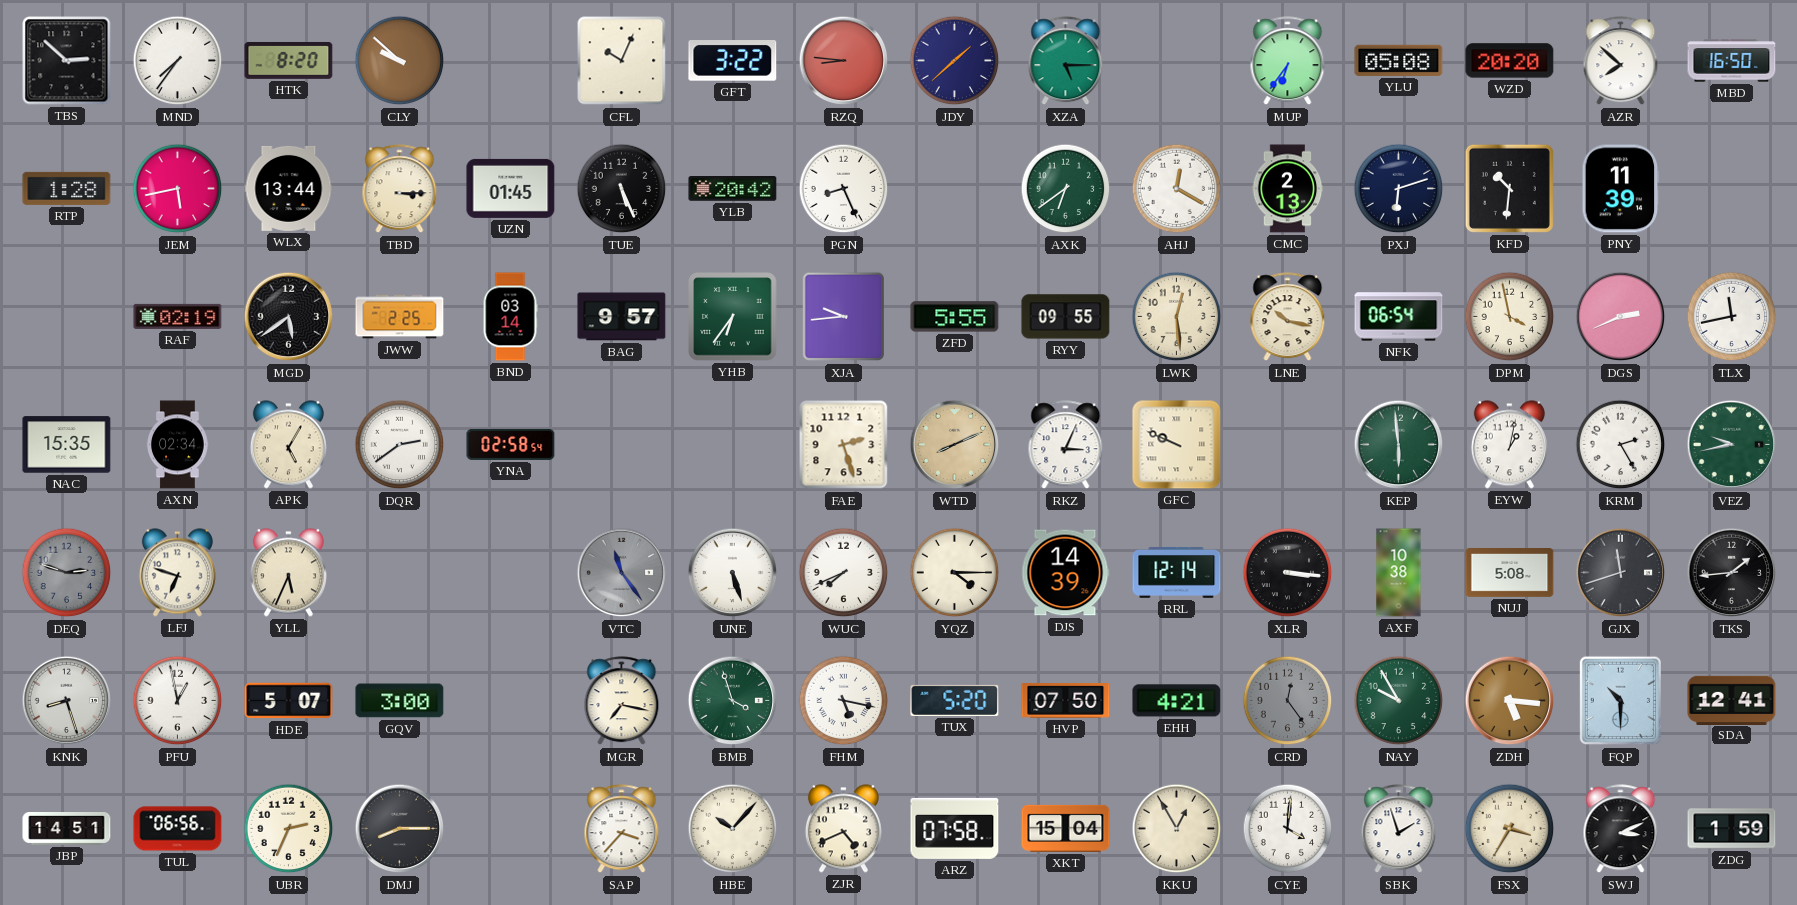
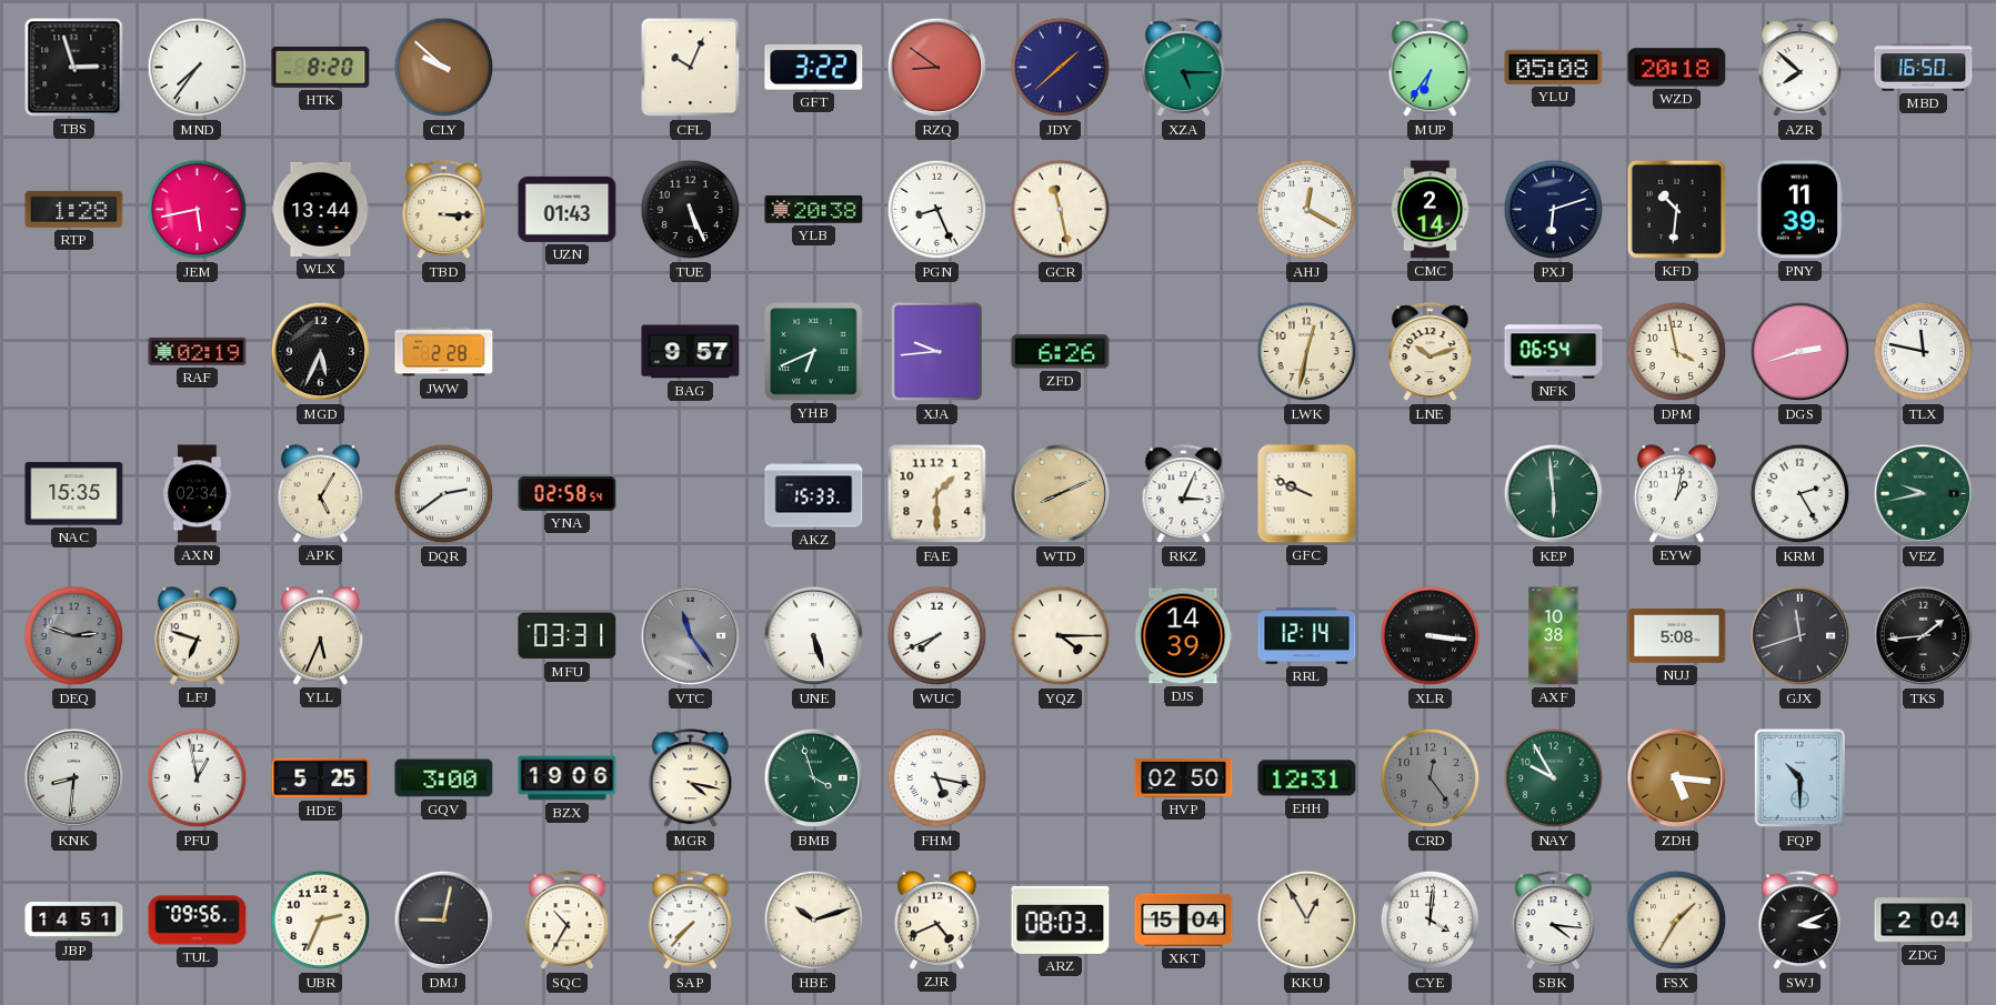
TBS: 2:52 -> 2:57 (74, 68)
RZQ: 8:46 -> 8:51 (937, 68)
WZD: 20:20 -> 20:18 (1677, 68)
UZN: 01:45 -> 01:43 (568, 209)
YLB: 20:42 -> 20:38 (814, 210)
GCR: none -> 11:28 (1061, 210)
AXK: 6:39 -> none (1066, 189)
CMC: 2:13 -> 2:14 (1431, 210)
MGD: 5:39 -> 5:34 (321, 352)
JWW: 2:25 -> 2:28 (444, 352)
BND: 03:14 -> none (510, 317)
YHB: 6:36 -> 6:41 (814, 352)
ZFD: 5:55 -> 6:26 (1061, 352)
RYY: 09:55 -> none (1066, 317)
LWK: 12:29 -> 12:32 (1307, 352)
LNE: 10:17 -> 10:12 (1431, 352)
DGS: 2:41 -> 2:42 (1801, 352)
TLX: 11:43 -> 11:47 (1924, 352)
AKZ: none -> 15:33 (814, 494)
FAE: 2:27 -> 1:30 (937, 494)
MFU: none -> 03:31 (568, 636)
KNK: 8:27 -> 8:31 (74, 778)
HDE: 5:07 -> 5:25 (321, 778)
BZX: none -> 19:06 (568, 778)
MGR: 7:17 -> 4:17 (691, 778)
TUX: 5:20 -> none (955, 700)
HVP: 07:50 -> 02:50 (1184, 778)
EHH: 4:21 -> 12:31 (1307, 778)
SDA: 12:41 -> none (1732, 700)
TUL: 06:56 -> 09:56 (198, 921)
DMJ: 8:15 -> 9:02 (444, 921)
SQC: none -> 10:35 (568, 921)
SAP: 3:37 -> 7:37 (691, 921)
HBE: 10:07 -> 10:12 (814, 921)
ARZ: 07:58 -> 08:03 (1061, 919)
SBK: 1:57 -> 4:16 (1554, 921)
FSX: 3:35 -> 1:35 (1677, 921)
ZDG: 1:59 -> 2:04 (1924, 921)
